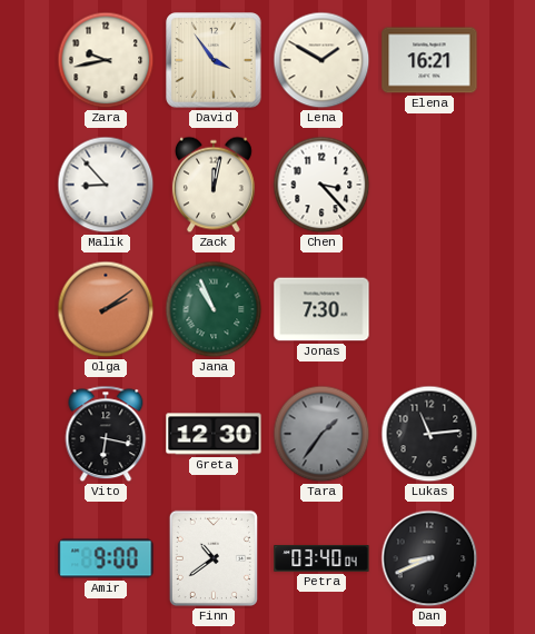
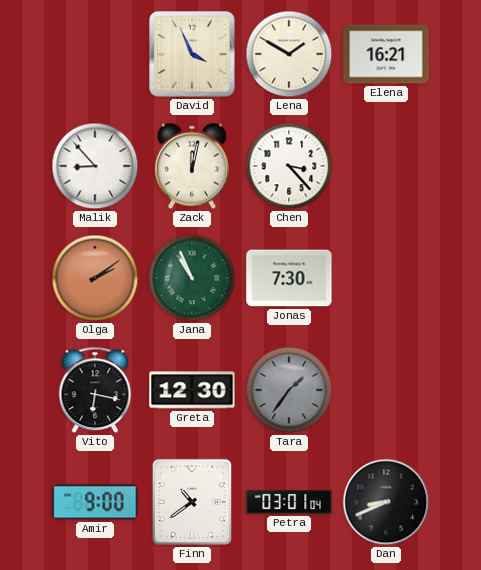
Zara: 9:43 -> none (106, 60)
David: 3:54 -> 3:56 (192, 54)
Lukas: 11:14 -> none (429, 434)
Petra: 03:40 -> 03:01 (289, 502)
